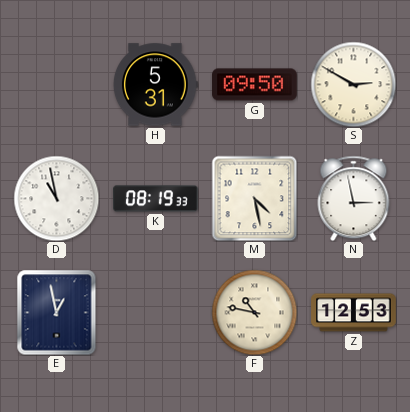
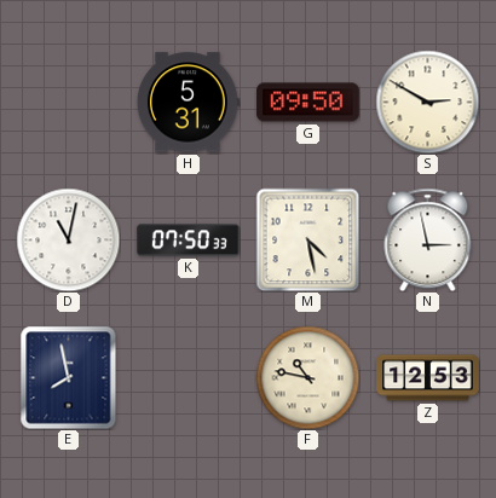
D: 10:58 -> 11:02 (68, 239)
K: 08:19 -> 07:50 (189, 241)
E: 12:58 -> 7:58 (69, 377)
